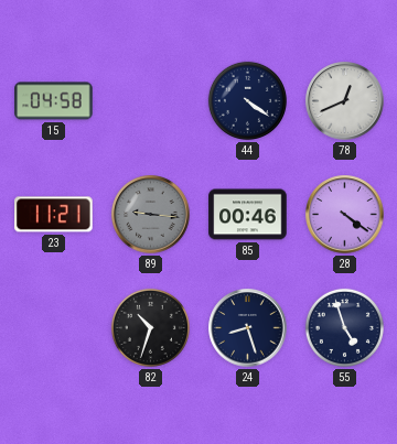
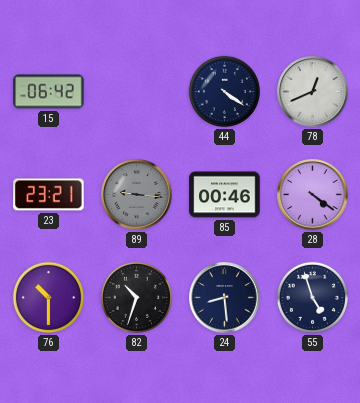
15: 04:58 -> 06:42 (49, 92)
23: 11:21 -> 23:21 (49, 195)
76: none -> 10:30 (48, 297)
24: 8:27 -> 8:29 (225, 298)
